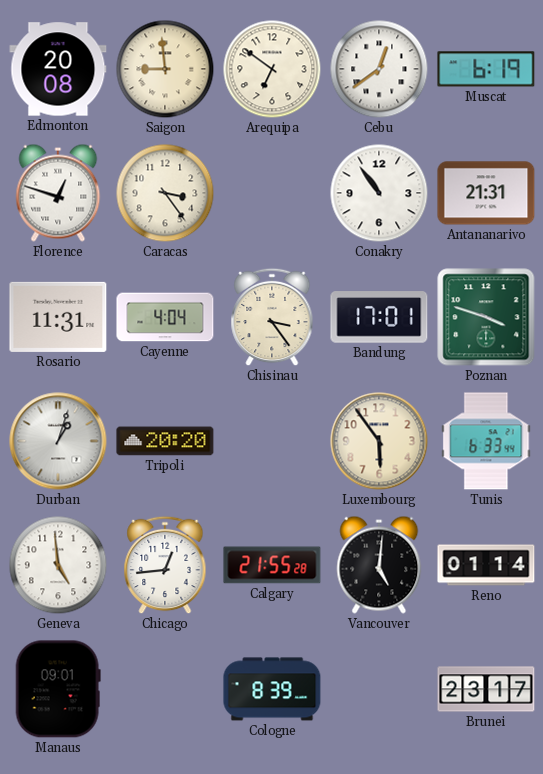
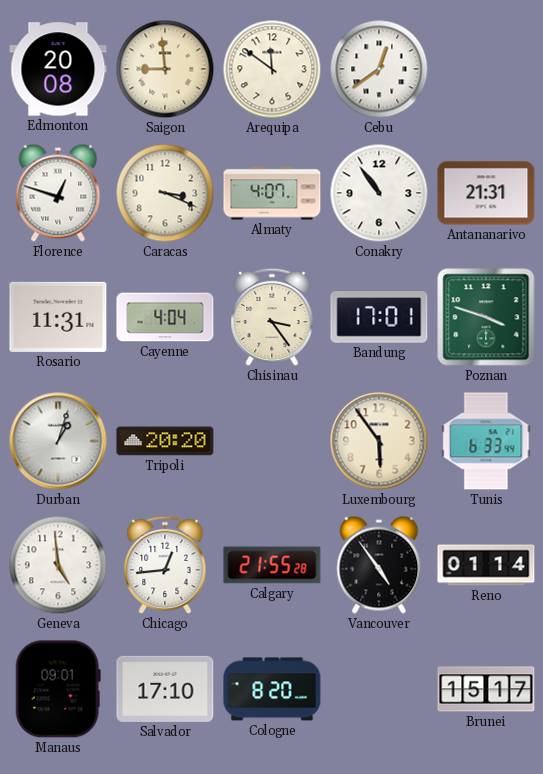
Arequipa: 6:51 -> 11:51 (272, 69)
Muscat: 6:19 -> none (486, 69)
Caracas: 3:24 -> 3:19 (165, 193)
Almaty: none -> 4:07 (272, 193)
Vancouver: 5:01 -> 4:54 (379, 565)
Salvador: none -> 17:10 (165, 689)
Cologne: 8:39 -> 8:20 (272, 689)
Brunei: 23:17 -> 15:17 (486, 689)
